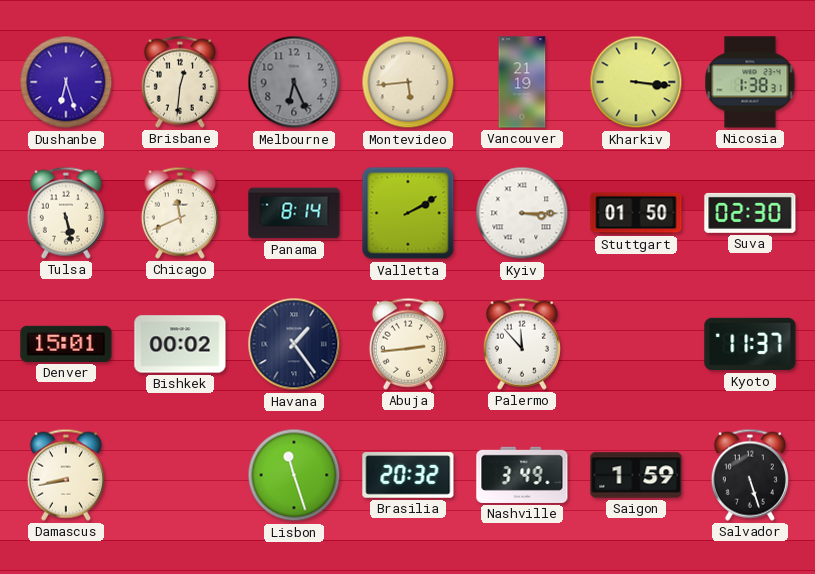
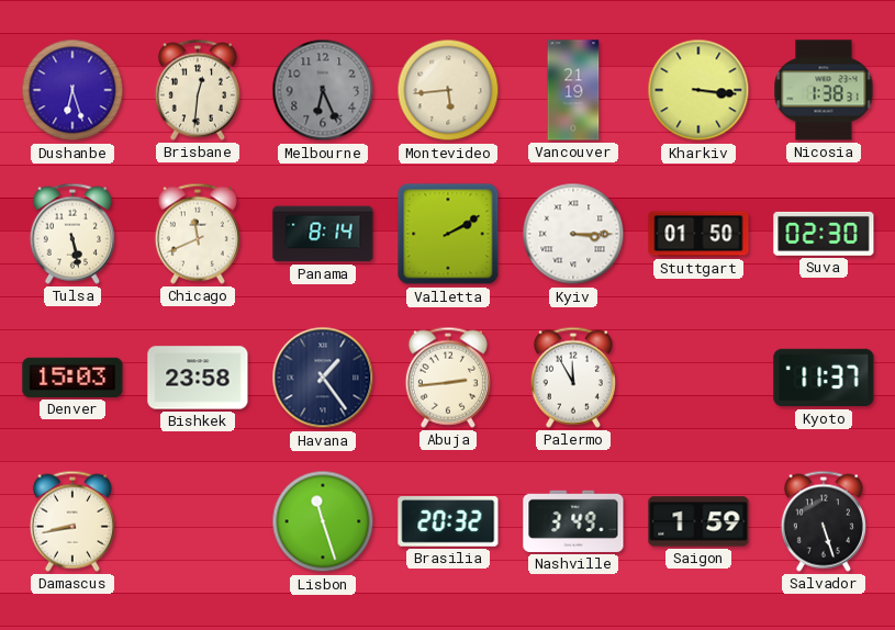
Denver: 15:01 -> 15:03 (72, 378)
Bishkek: 00:02 -> 23:58 (198, 378)
Palermo: 11:53 -> 11:55 (573, 378)
